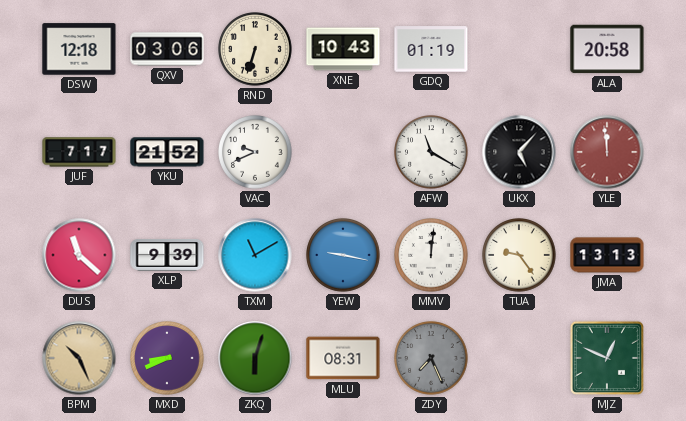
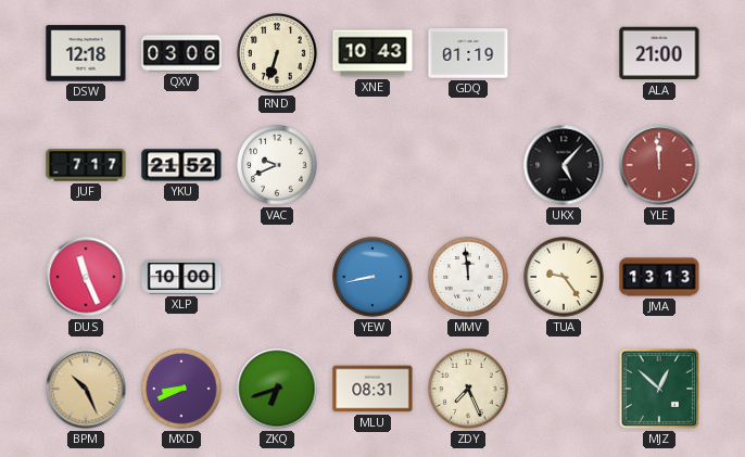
ALA: 20:58 -> 21:00 (659, 53)
AFW: 11:20 -> none (431, 152)
DUS: 11:22 -> 11:26 (86, 277)
XLP: 9:39 -> 10:00 (181, 277)
TXM: 11:10 -> none (255, 255)
YEW: 9:17 -> 8:43 (372, 277)
MMV: 12:01 -> 11:59 (468, 277)
ZKQ: 6:03 -> 6:42 (277, 389)
ZDY dial: grey -> cream (468, 389)
MJZ: 12:49 -> 12:52 (659, 389)
